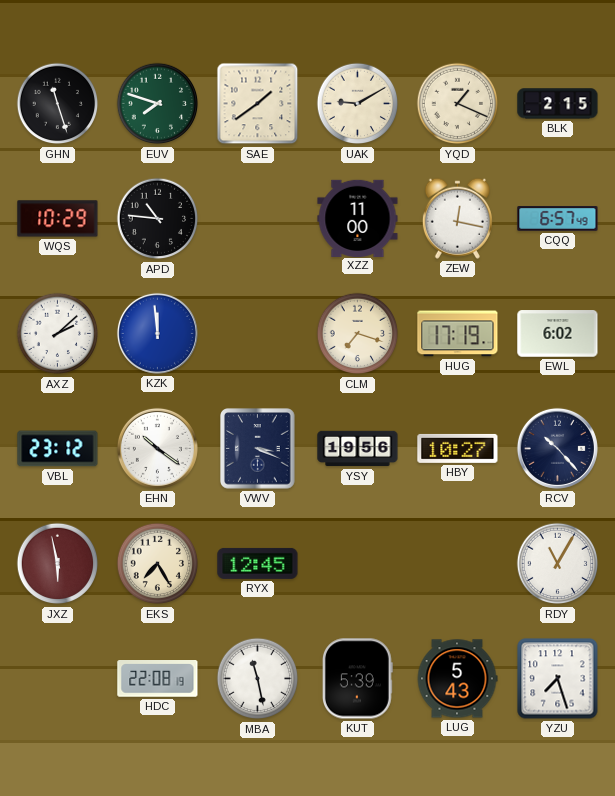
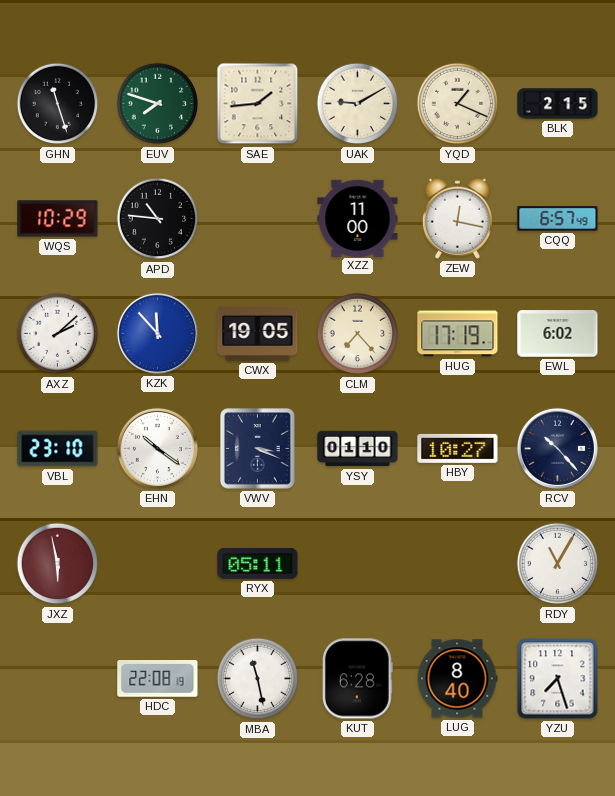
SAE: 1:39 -> 1:44 (258, 104)
KZK: 11:59 -> 11:53 (157, 333)
CWX: none -> 19:05 (258, 333)
CLM: 7:18 -> 7:23 (358, 334)
VBL: 23:12 -> 23:10 (58, 449)
YSY: 19:56 -> 01:10 (358, 449)
EKS: 7:25 -> none (158, 564)
RYX: 12:45 -> 05:11 (258, 563)
KUT: 5:39 -> 6:28 (357, 679)
LUG: 5:43 -> 8:40 (457, 679)
